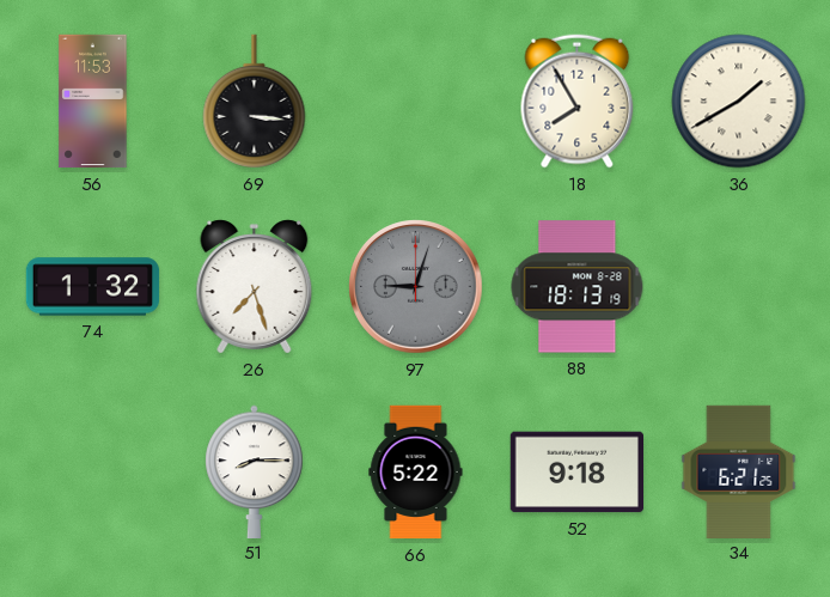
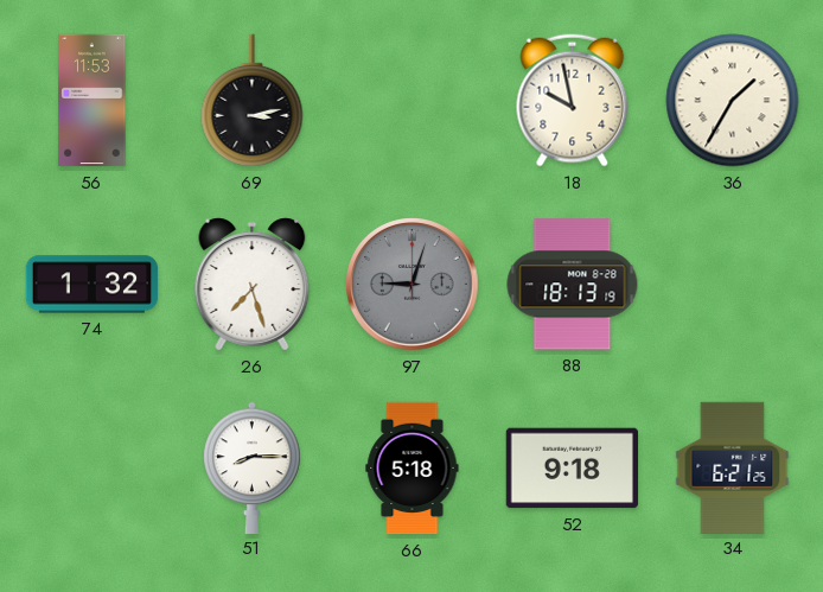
69: 3:16 -> 3:13 (253, 101)
18: 7:55 -> 9:58 (573, 101)
36: 1:40 -> 1:35 (733, 101)
66: 5:22 -> 5:18 (413, 469)
